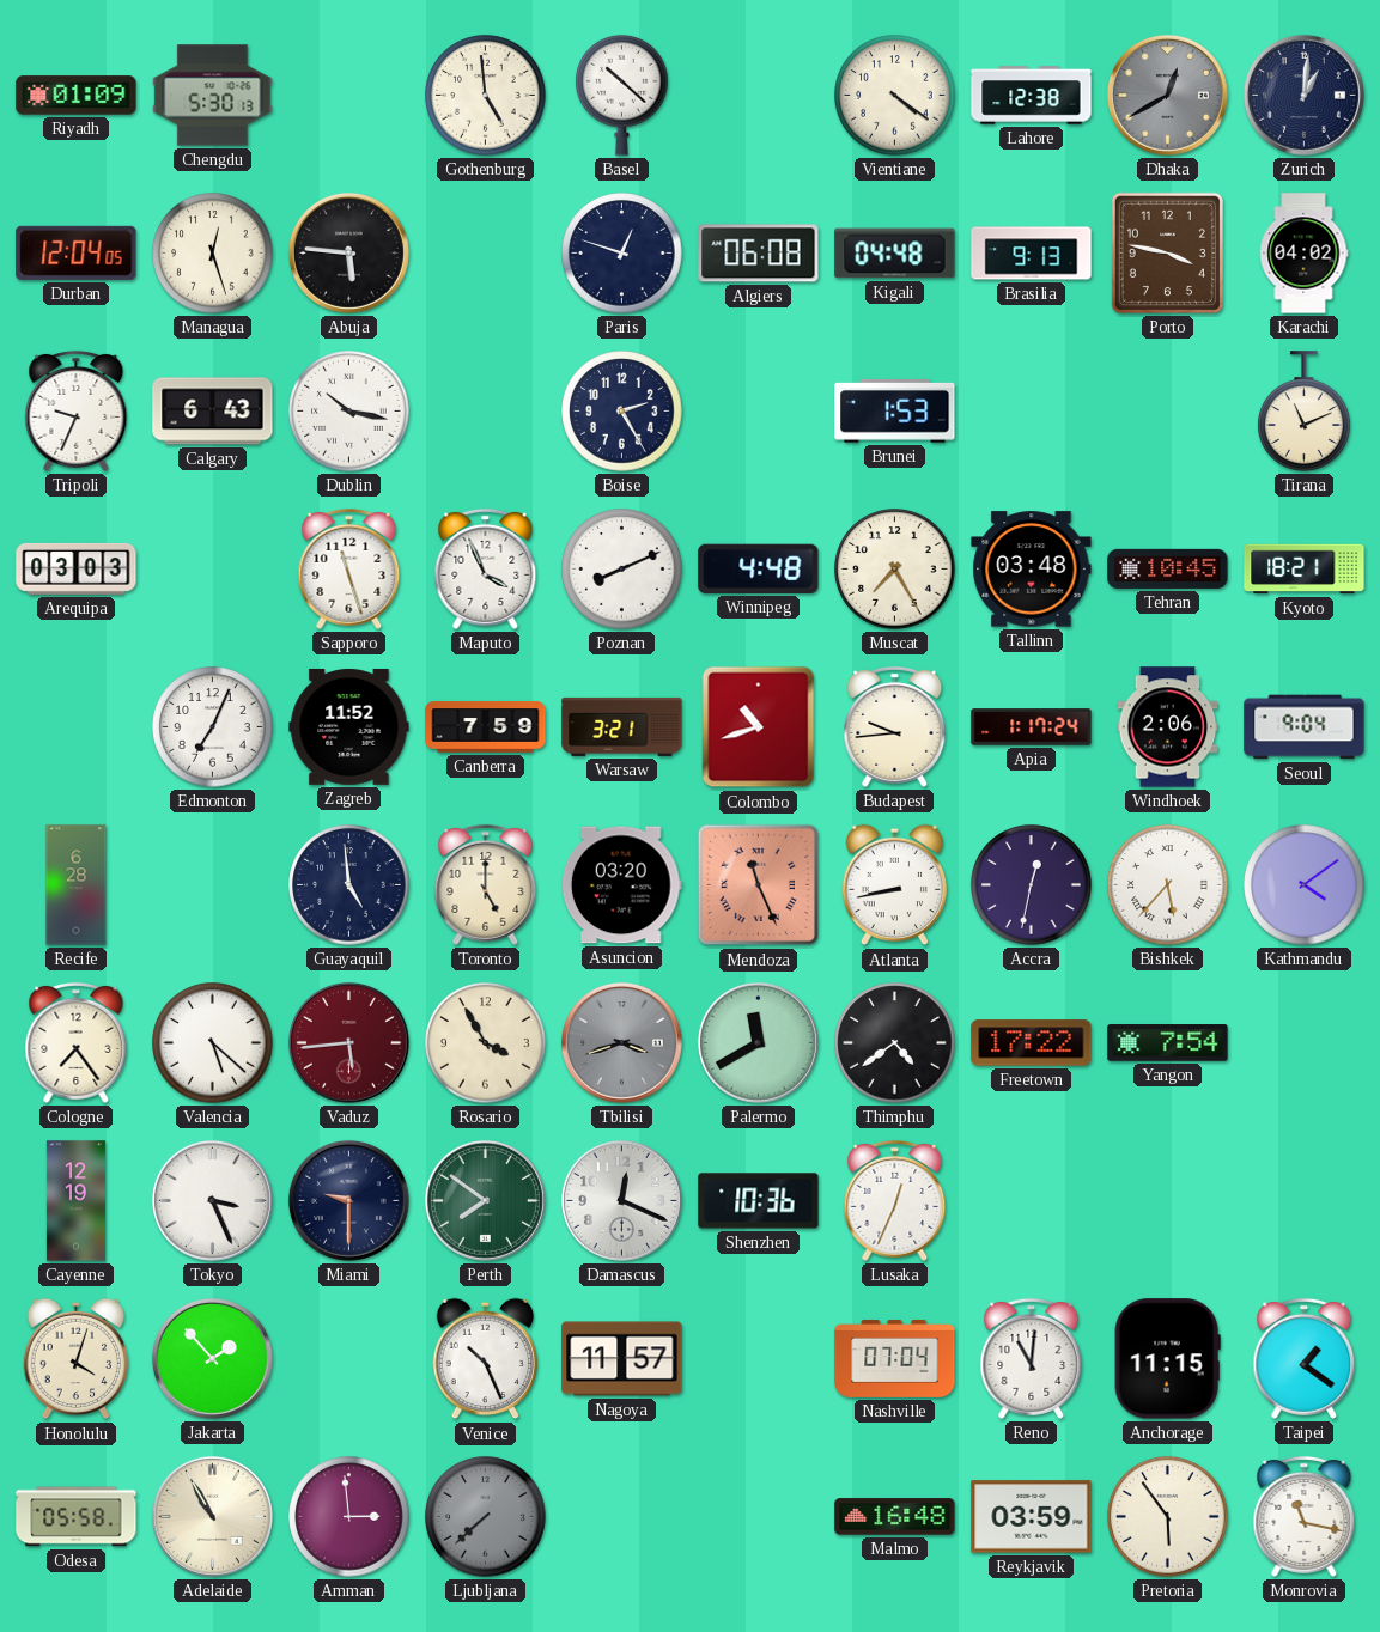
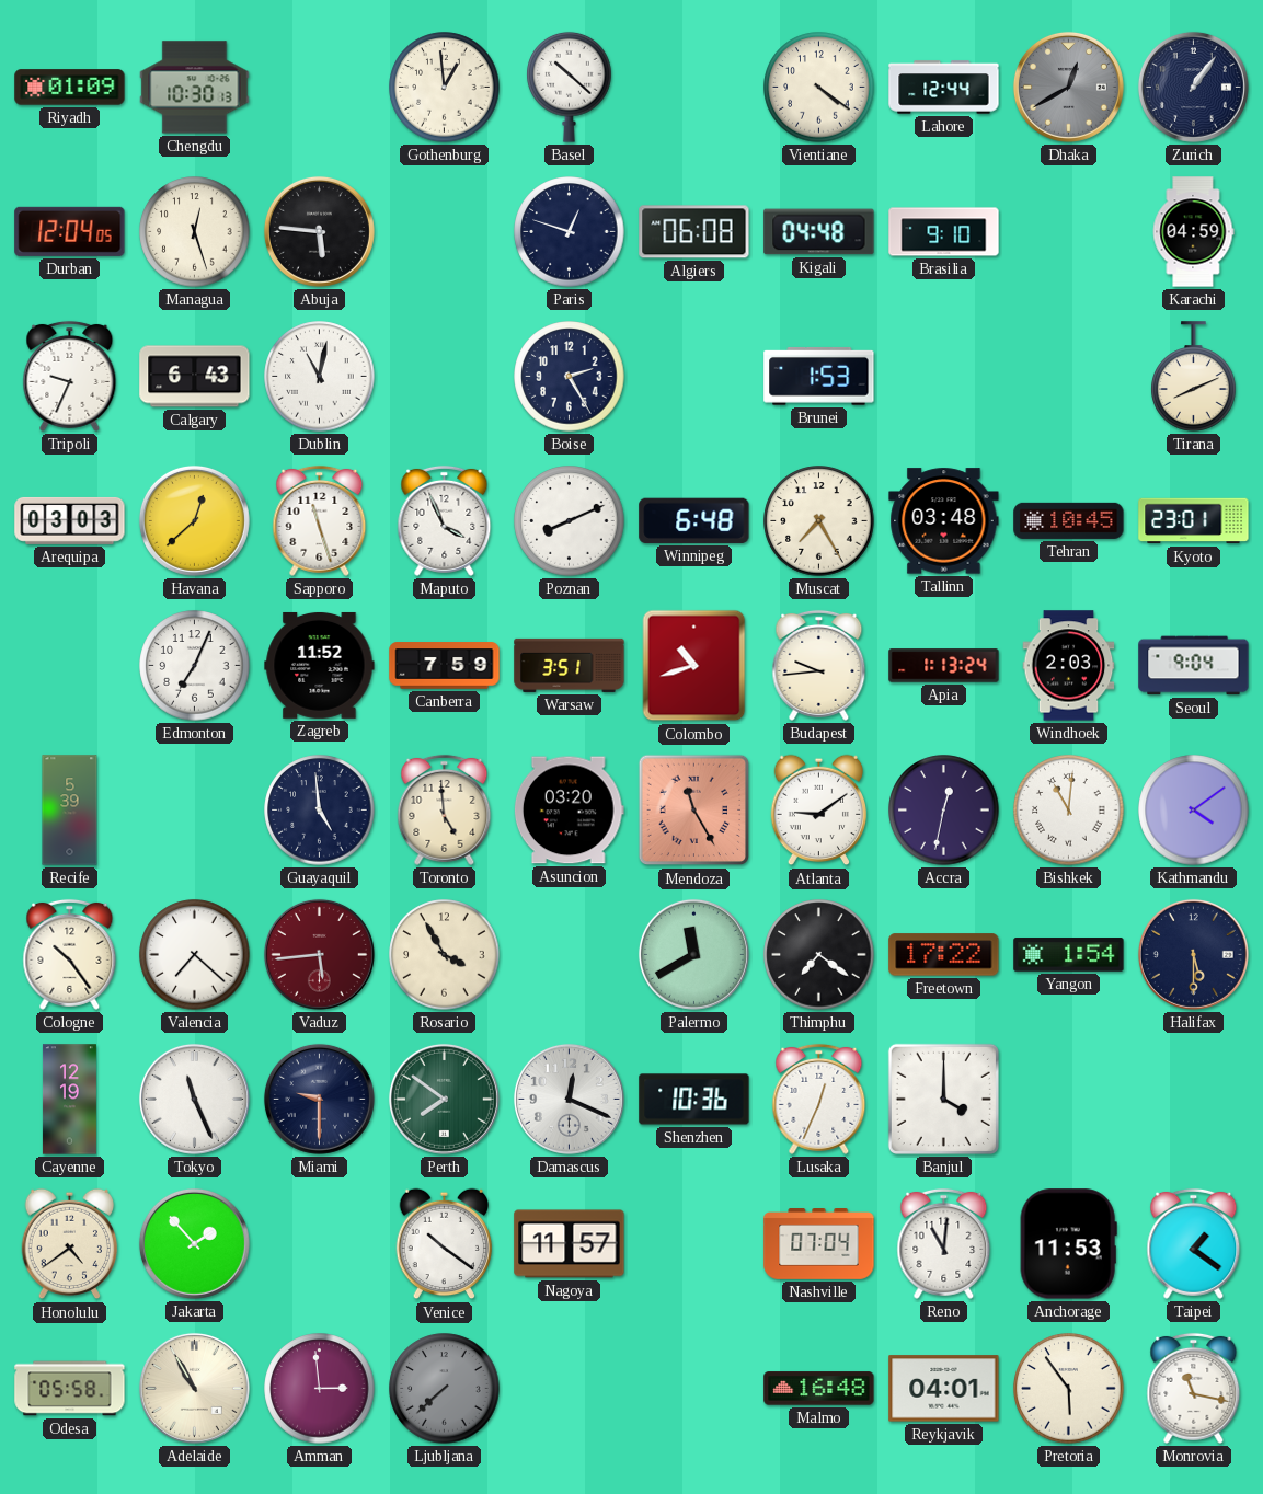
Chengdu: 5:30 -> 10:30 (195, 88)
Gothenburg: 4:59 -> 12:59 (445, 88)
Lahore: 12:38 -> 12:44 (944, 88)
Zurich: 1:01 -> 1:06 (1193, 87)
Brasilia: 9:13 -> 9:10 (944, 232)
Porto: 3:47 -> none (1167, 252)
Karachi: 04:02 -> 04:59 (1193, 232)
Dublin: 10:17 -> 11:02 (320, 377)
Tirana: 11:11 -> 8:11 (1194, 377)
Havana: none -> 12:38 (194, 520)
Winnipeg: 4:48 -> 6:48 (694, 520)
Kyoto: 18:21 -> 23:01 (1194, 521)
Warsaw: 3:21 -> 3:51 (570, 665)
Apia: 1:17 -> 1:13 (944, 666)
Windhoek: 2:06 -> 2:03 (1069, 666)
Recife: 6:28 -> 5:39 (70, 811)
Toronto: 5:00 -> 4:59 (445, 809)
Mendoza: 11:26 -> 11:25 (694, 811)
Atlanta: 8:43 -> 9:09 (819, 811)
Bishkek: 5:37 -> 11:01 (1069, 811)
Cologne: 7:24 -> 10:24 (70, 954)
Valencia: 5:22 -> 7:22 (195, 955)
Tbilisi: 3:42 -> none (621, 1042)
Thimphu: 4:39 -> 7:21 (819, 955)
Yangon: 7:54 -> 1:54 (1069, 955)
Halifax: none -> 5:30 (1193, 954)
Tokyo: 3:26 -> 11:26 (194, 1099)
Banjul: none -> 4:00 (943, 1099)
Honolulu: 4:03 -> 4:39 (70, 1244)
Venice: 10:26 -> 10:21 (445, 1244)
Anchorage: 11:15 -> 11:53 (1068, 1244)
Reykjavik: 03:59 -> 04:01 (944, 1389)
